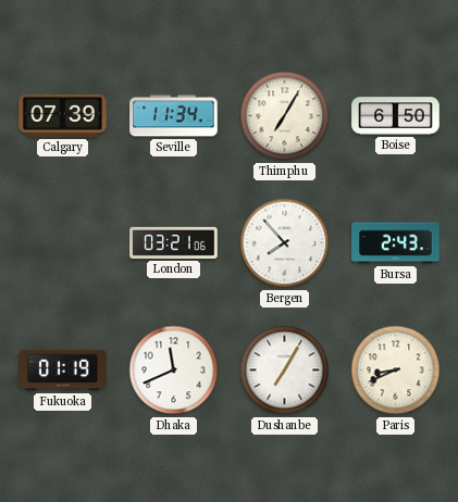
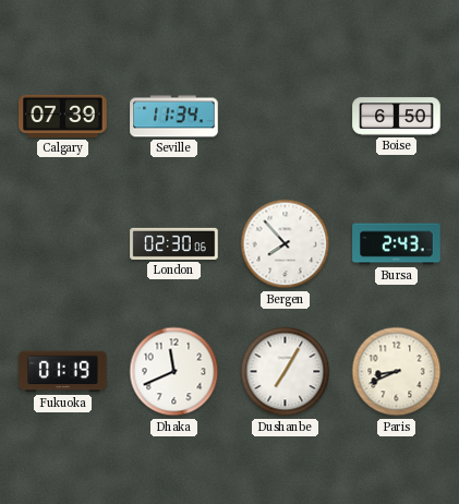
Thimphu: 7:05 -> none (285, 116)
London: 03:21 -> 02:30 (174, 243)
